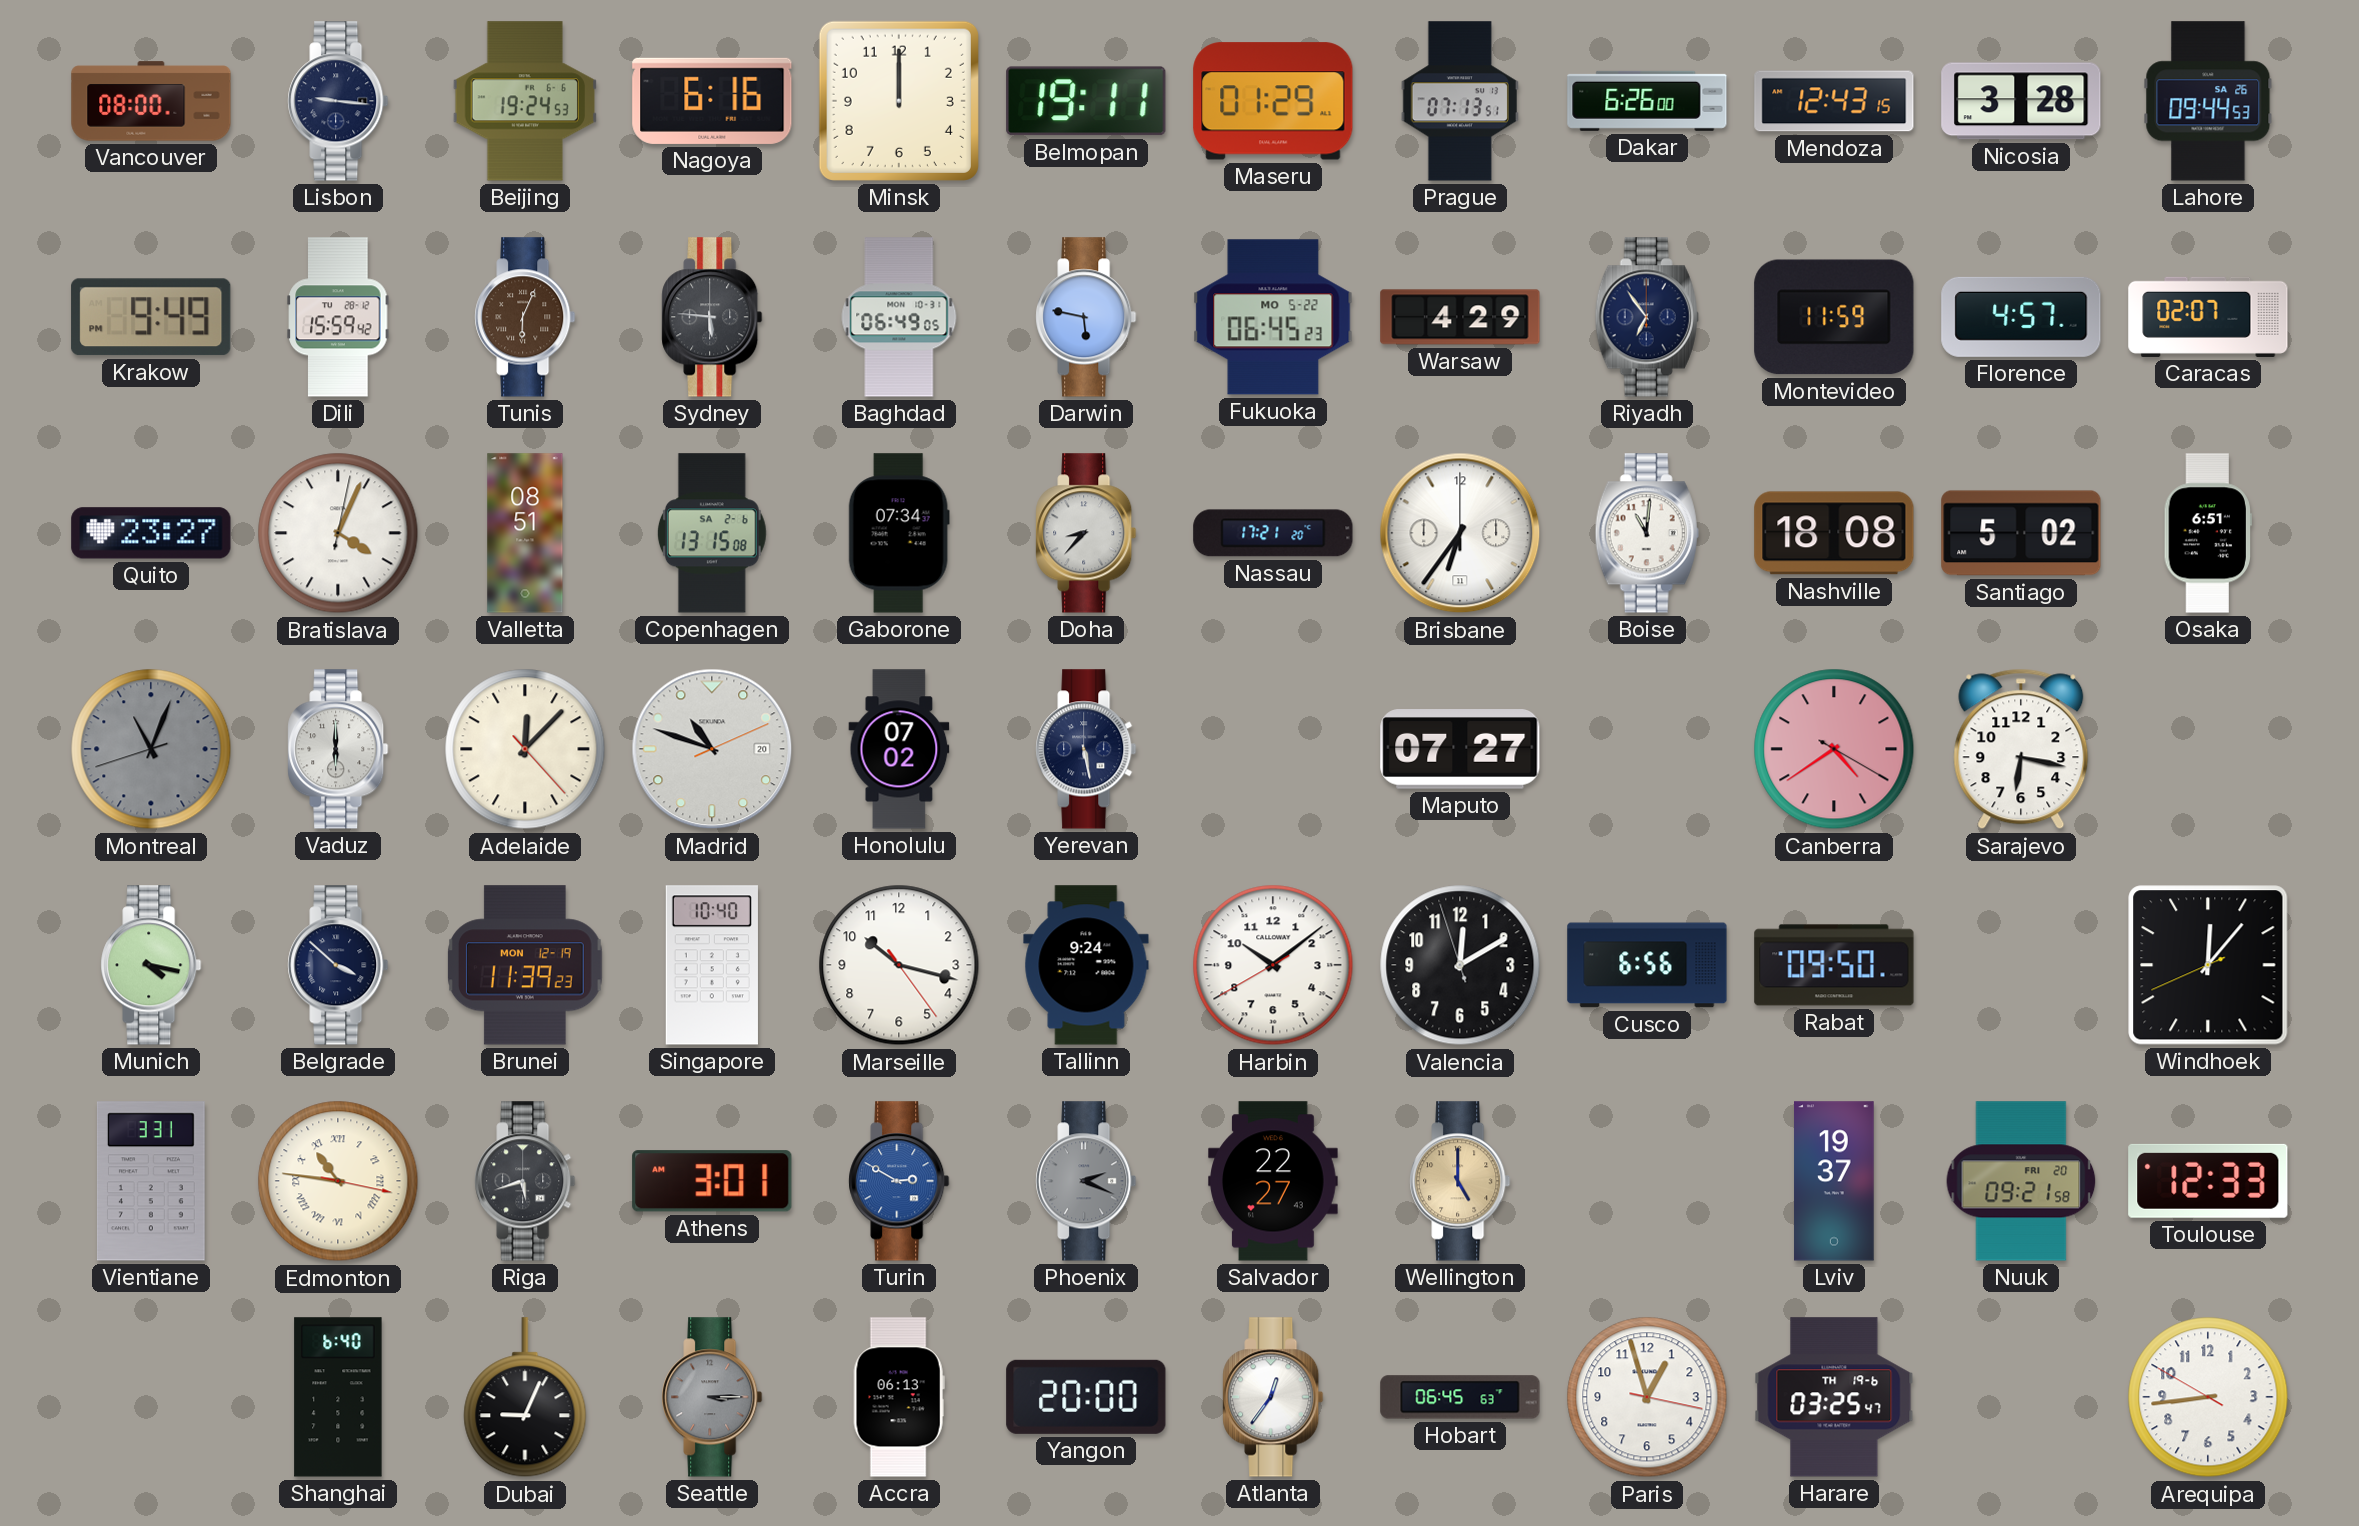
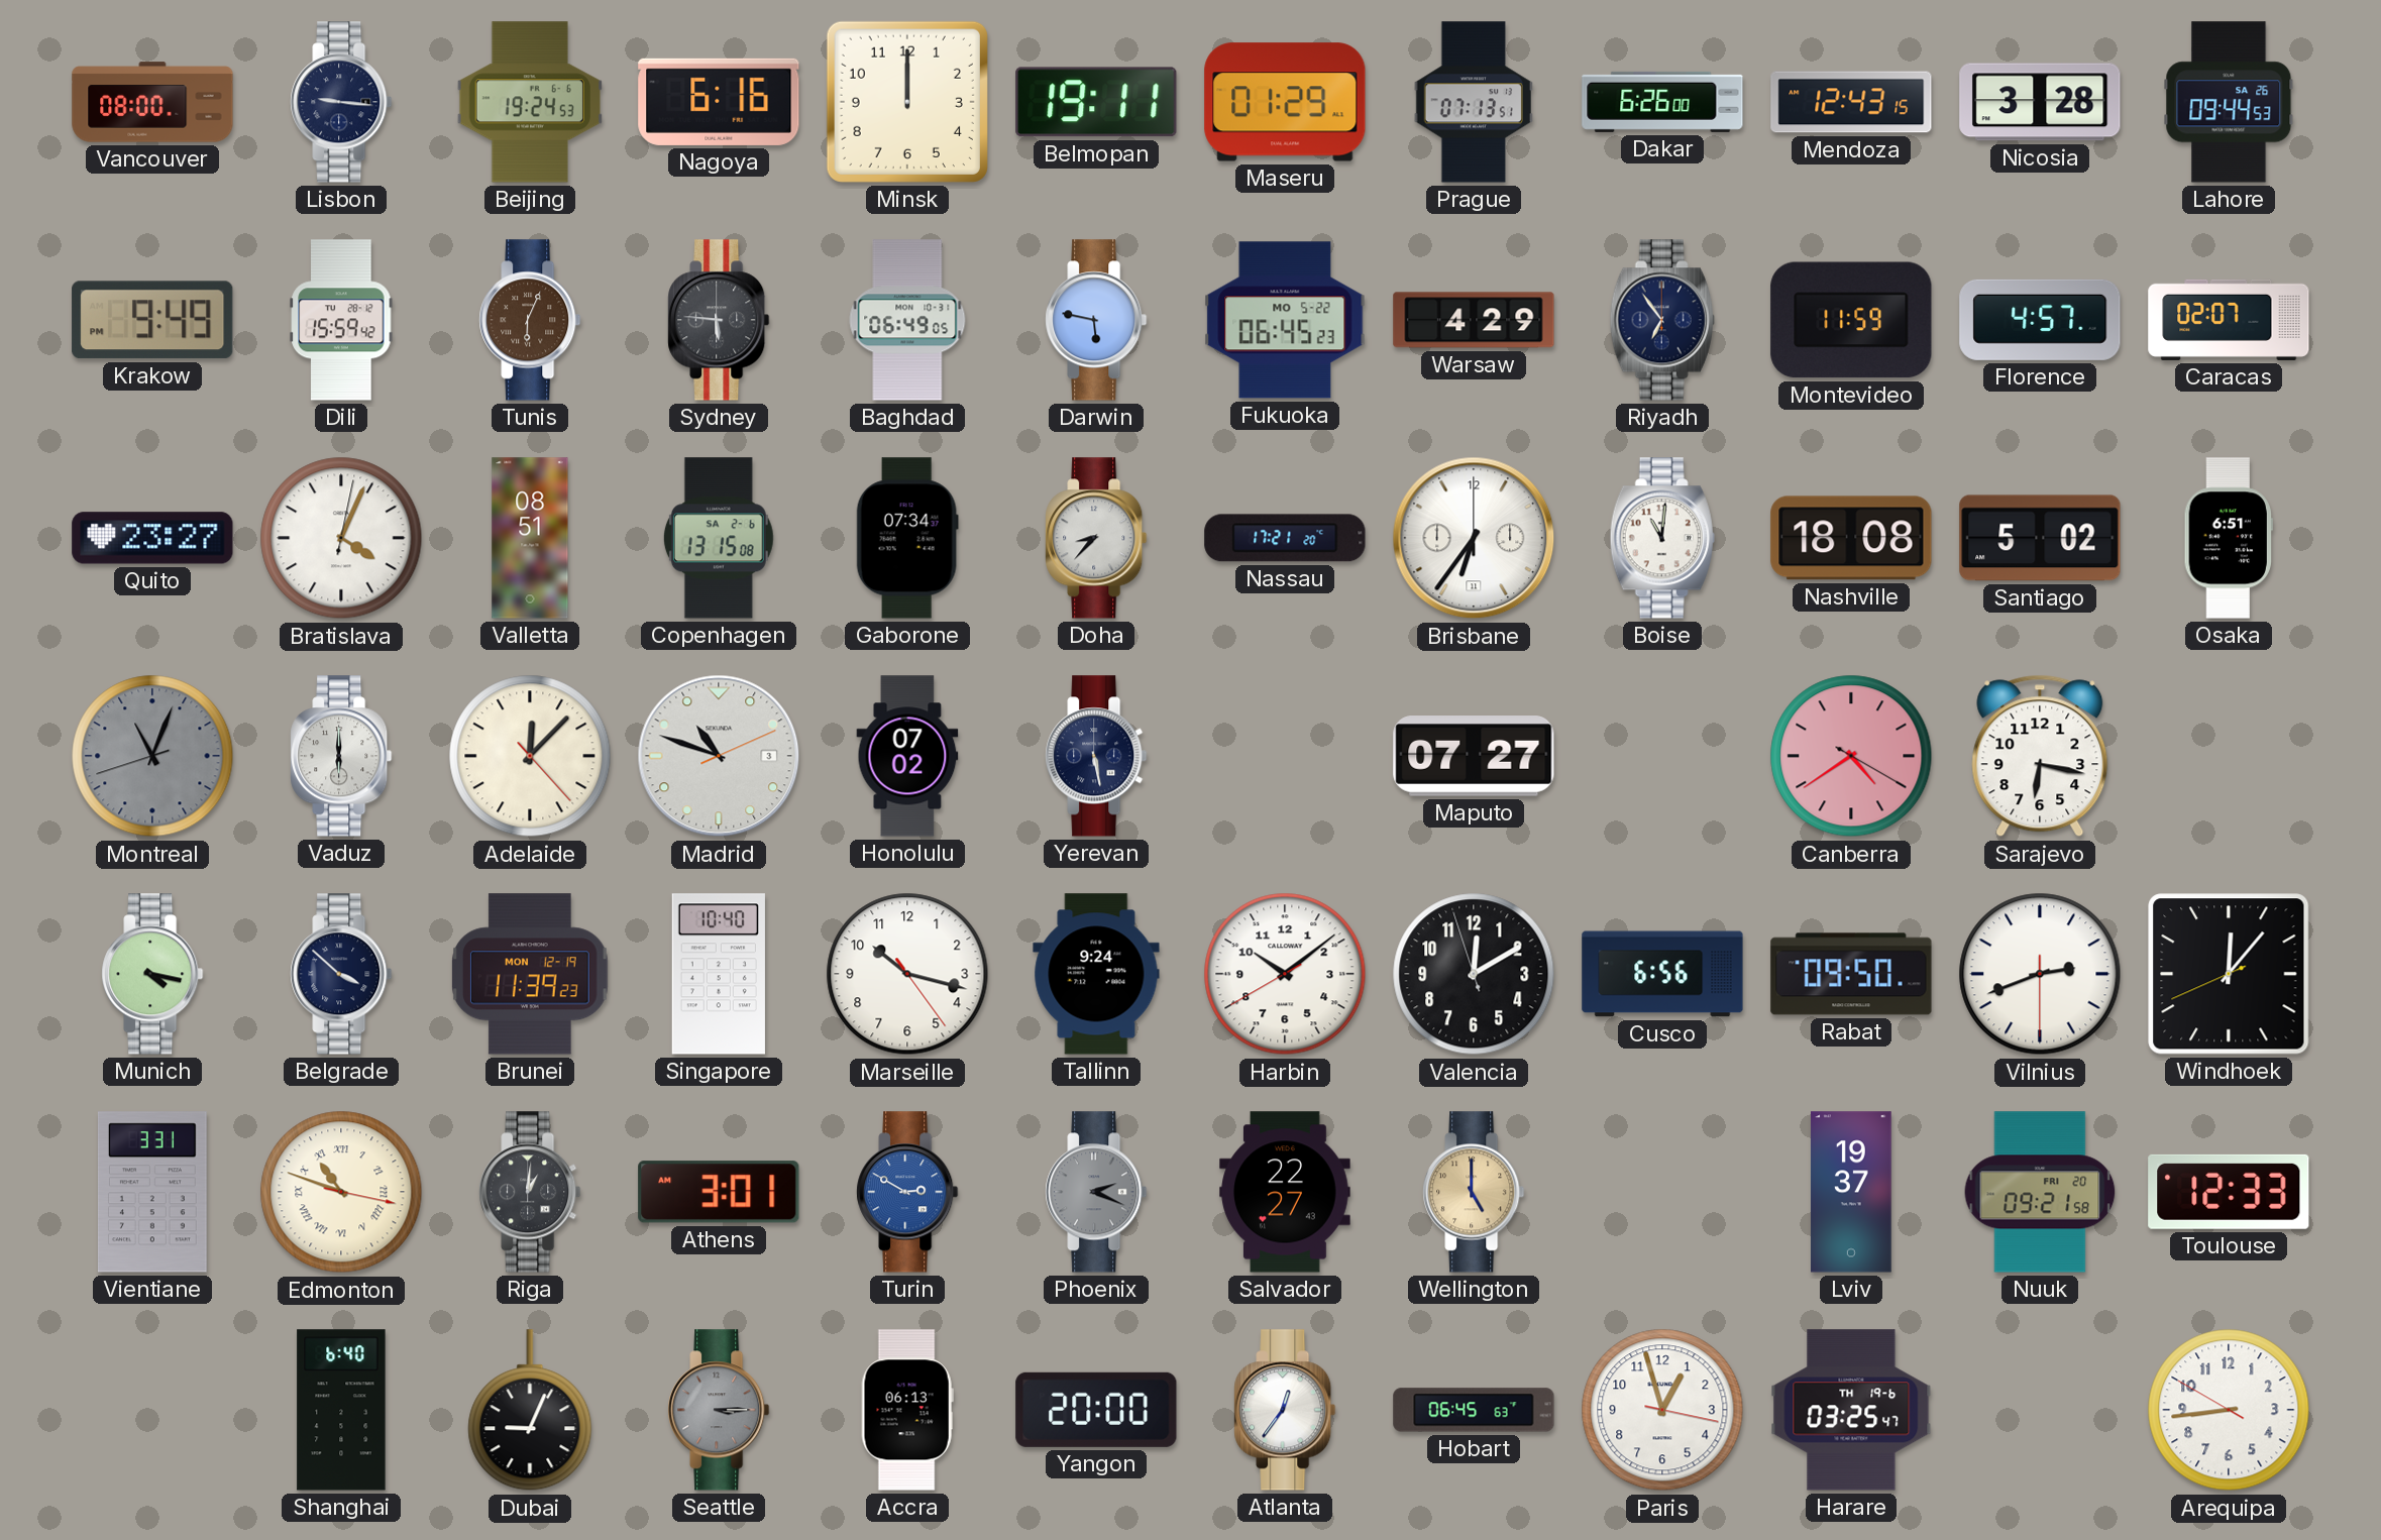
Madrid date: 20 -> 3 (719, 756)
Vilnius: none -> 2:41 (2040, 974)
Edmonton: 10:46 -> 10:48 (341, 1192)
Riga: 5:42 -> 1:01 (530, 1192)
